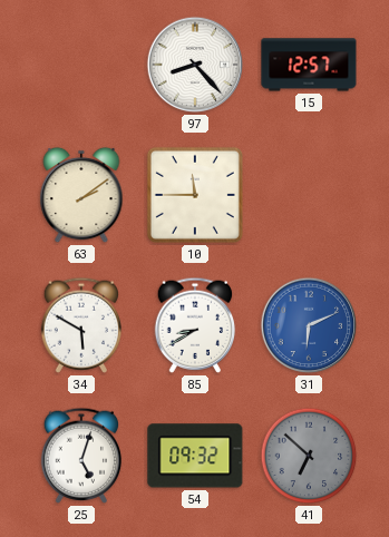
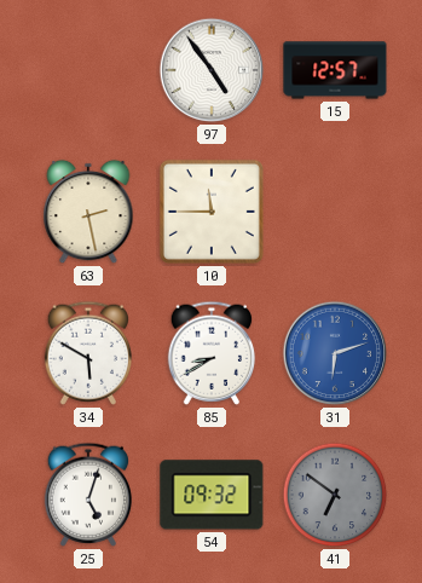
97: 8:23 -> 4:54 (212, 70)
63: 2:09 -> 2:28 (88, 212)
31: 6:11 -> 6:12 (335, 353)
41: 6:52 -> 6:51 (335, 495)
